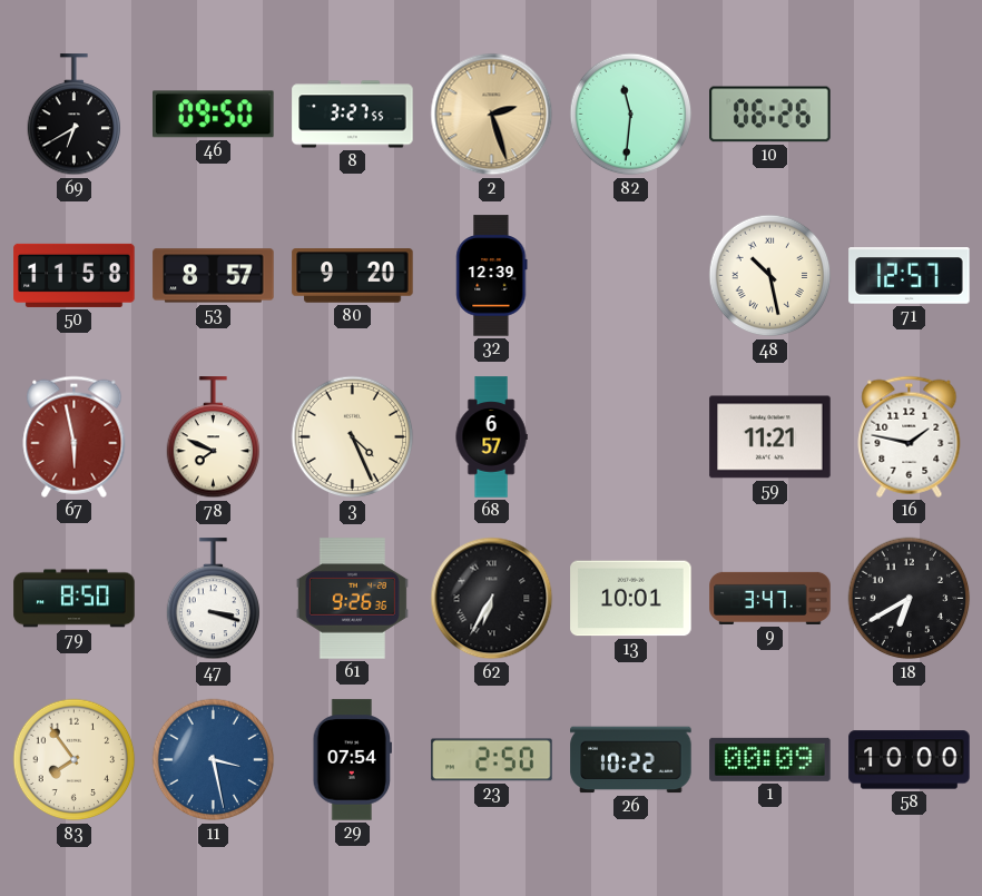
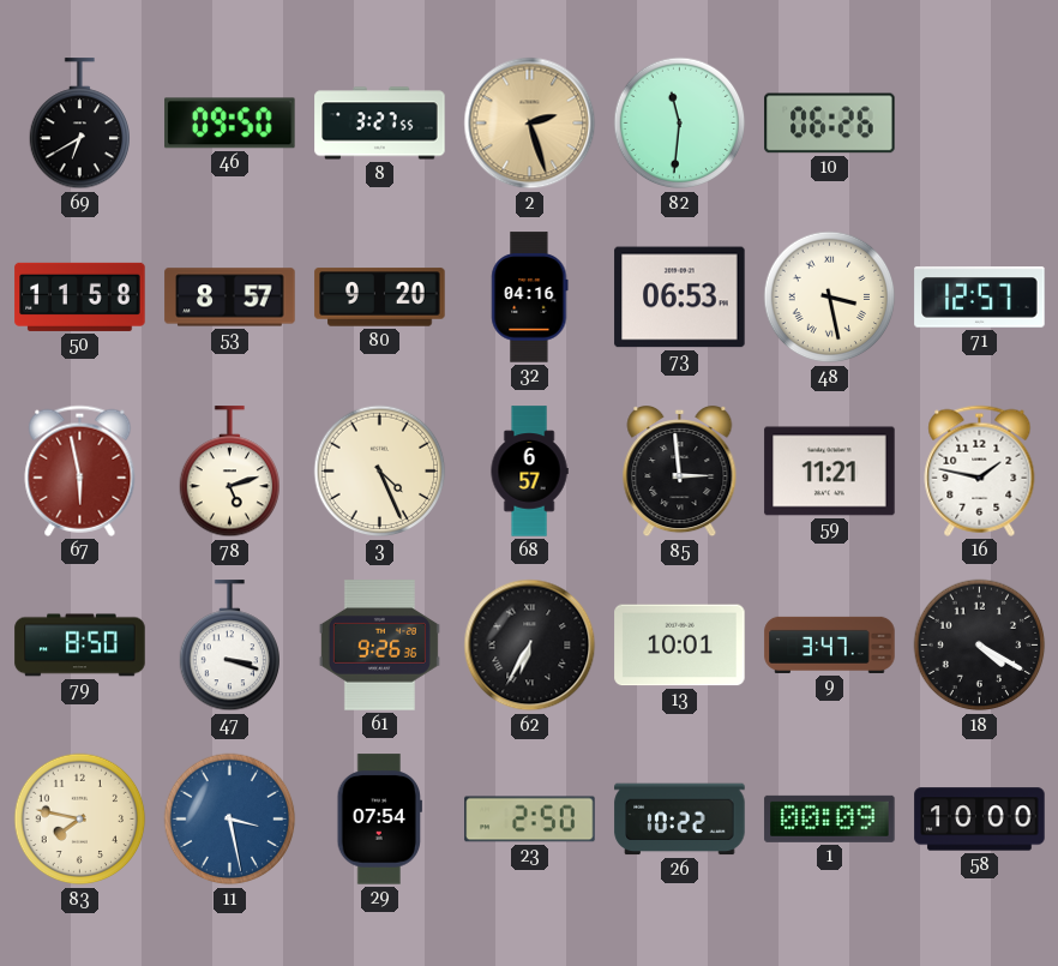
32: 12:39 -> 04:16 (530, 298)
73: none -> 06:53 (680, 298)
48: 10:28 -> 3:28 (830, 298)
78: 7:49 -> 5:12 (230, 472)
85: none -> 2:59 (680, 473)
18: 6:40 -> 4:20 (980, 646)
83: 7:54 -> 7:47 (80, 820)
